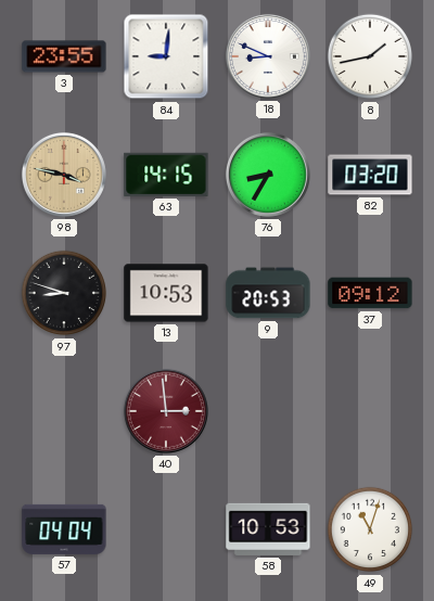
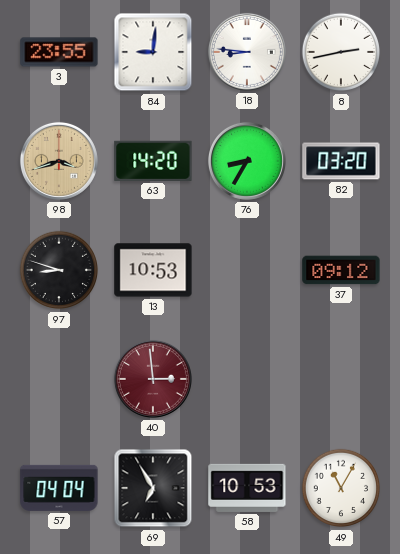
18: 8:49 -> 8:46 (247, 52)
8: 1:43 -> 2:43 (341, 52)
98: 3:47 -> 3:42 (59, 161)
63: 14:15 -> 14:20 (153, 161)
9: 20:53 -> none (268, 293)
69: none -> 6:55 (153, 488)
49: 11:03 -> 11:05 (341, 488)
